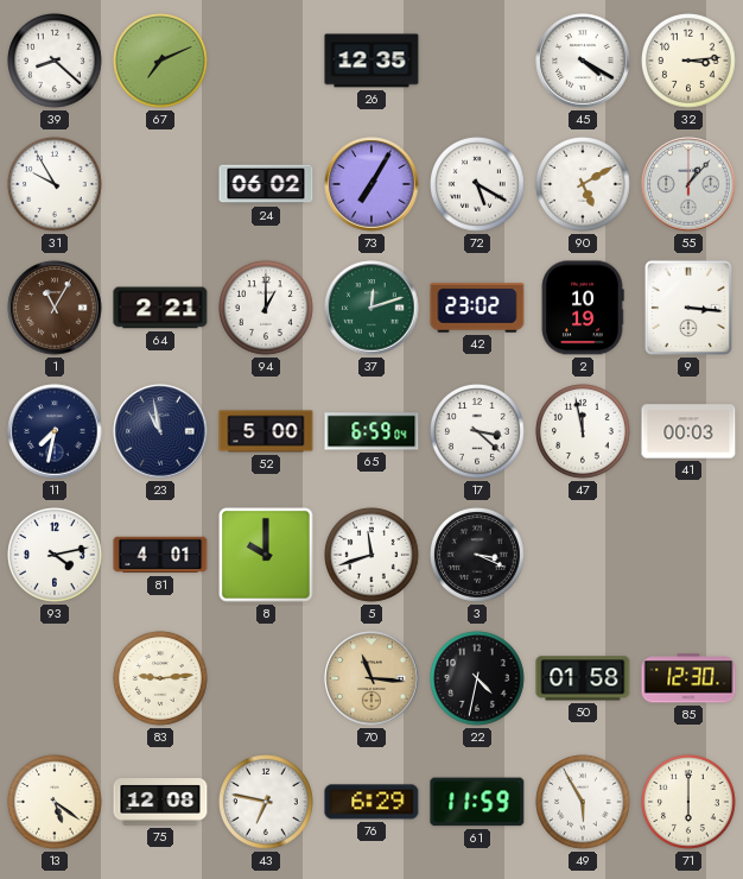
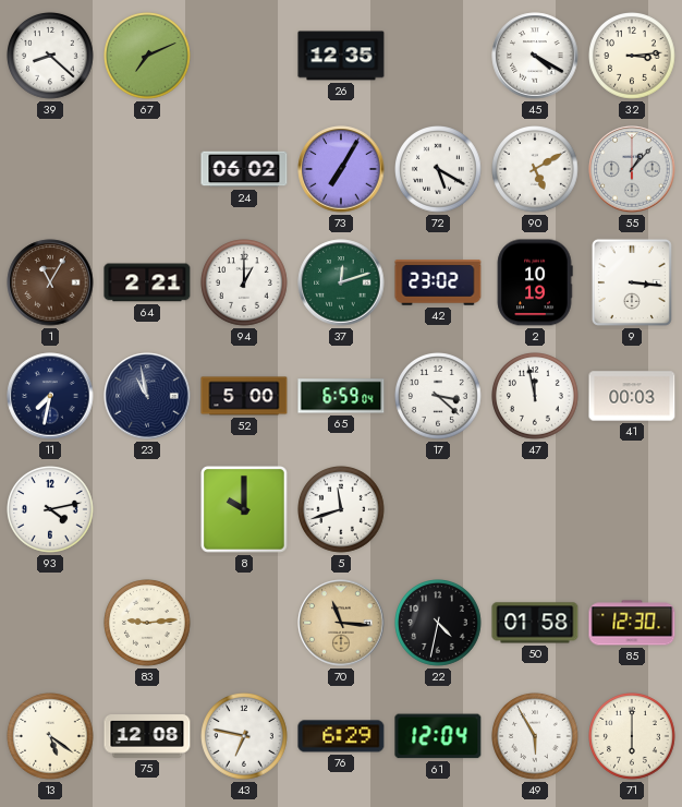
31: 9:55 -> none (56, 185)
81: 4:01 -> none (160, 555)
3: 3:19 -> none (478, 556)
61: 11:59 -> 12:04 (438, 736)
